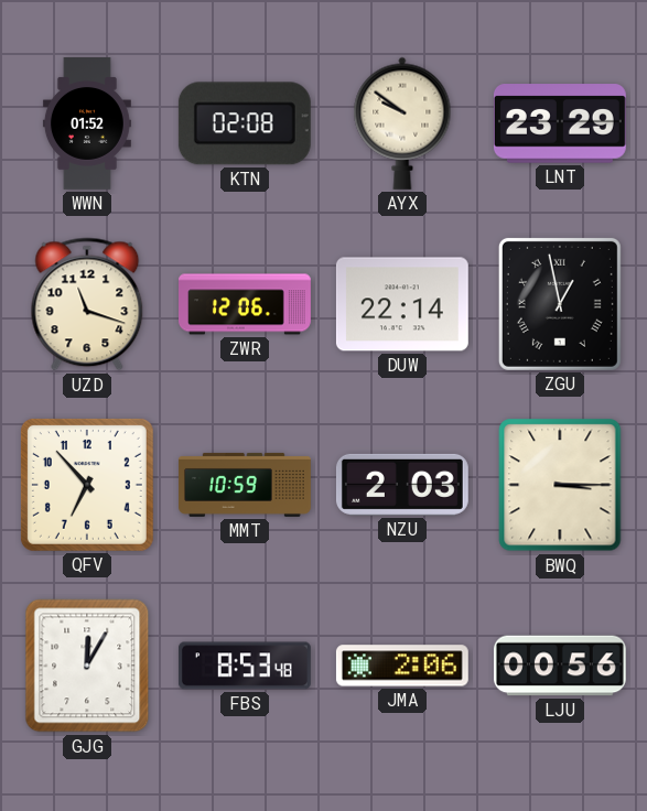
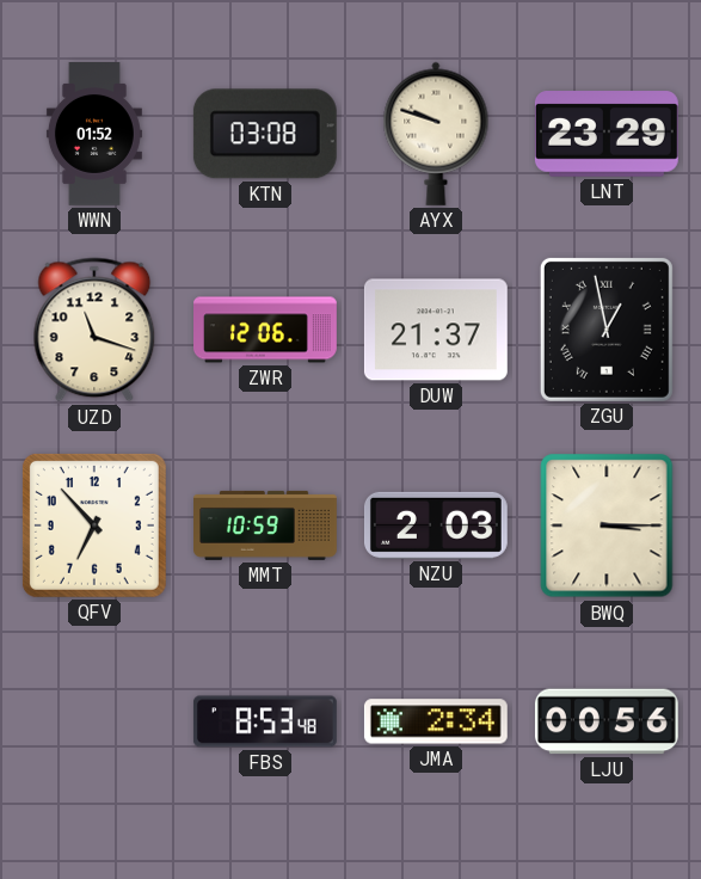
KTN: 02:08 -> 03:08 (265, 134)
AYX: 9:51 -> 9:48 (436, 134)
DUW: 22:14 -> 21:37 (436, 330)
GJG: 12:05 -> none (87, 666)
JMA: 2:06 -> 2:34 (436, 721)
